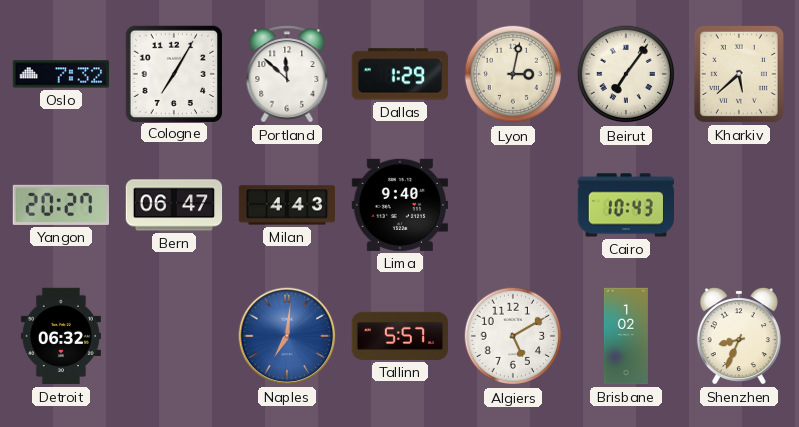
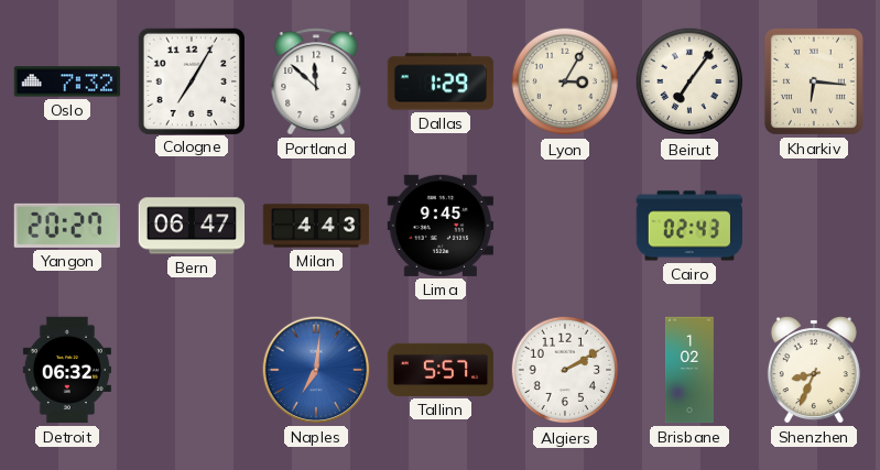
Lyon: 3:02 -> 3:05 (565, 81)
Kharkiv: 5:38 -> 6:16 (814, 81)
Lima: 9:40 -> 9:45 (439, 226)
Cairo: 10:43 -> 02:43 (688, 226)
Algiers: 5:10 -> 2:10 (565, 370)
